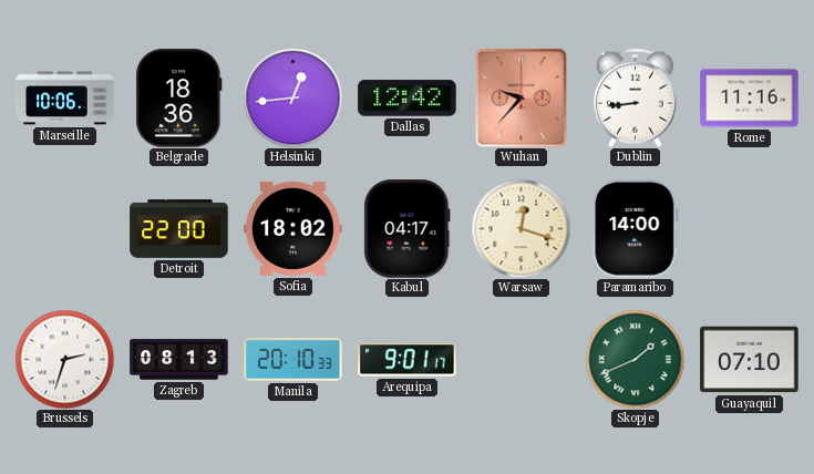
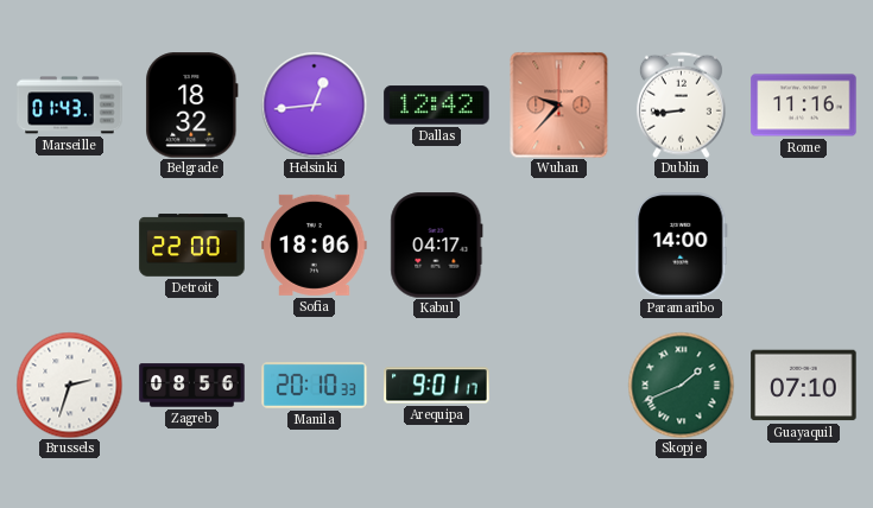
Marseille: 10:06 -> 01:43 (70, 106)
Belgrade: 18:36 -> 18:32 (192, 106)
Sofia: 18:02 -> 18:06 (315, 245)
Warsaw: 12:18 -> none (521, 228)
Zagreb: 08:13 -> 08:56 (192, 386)
